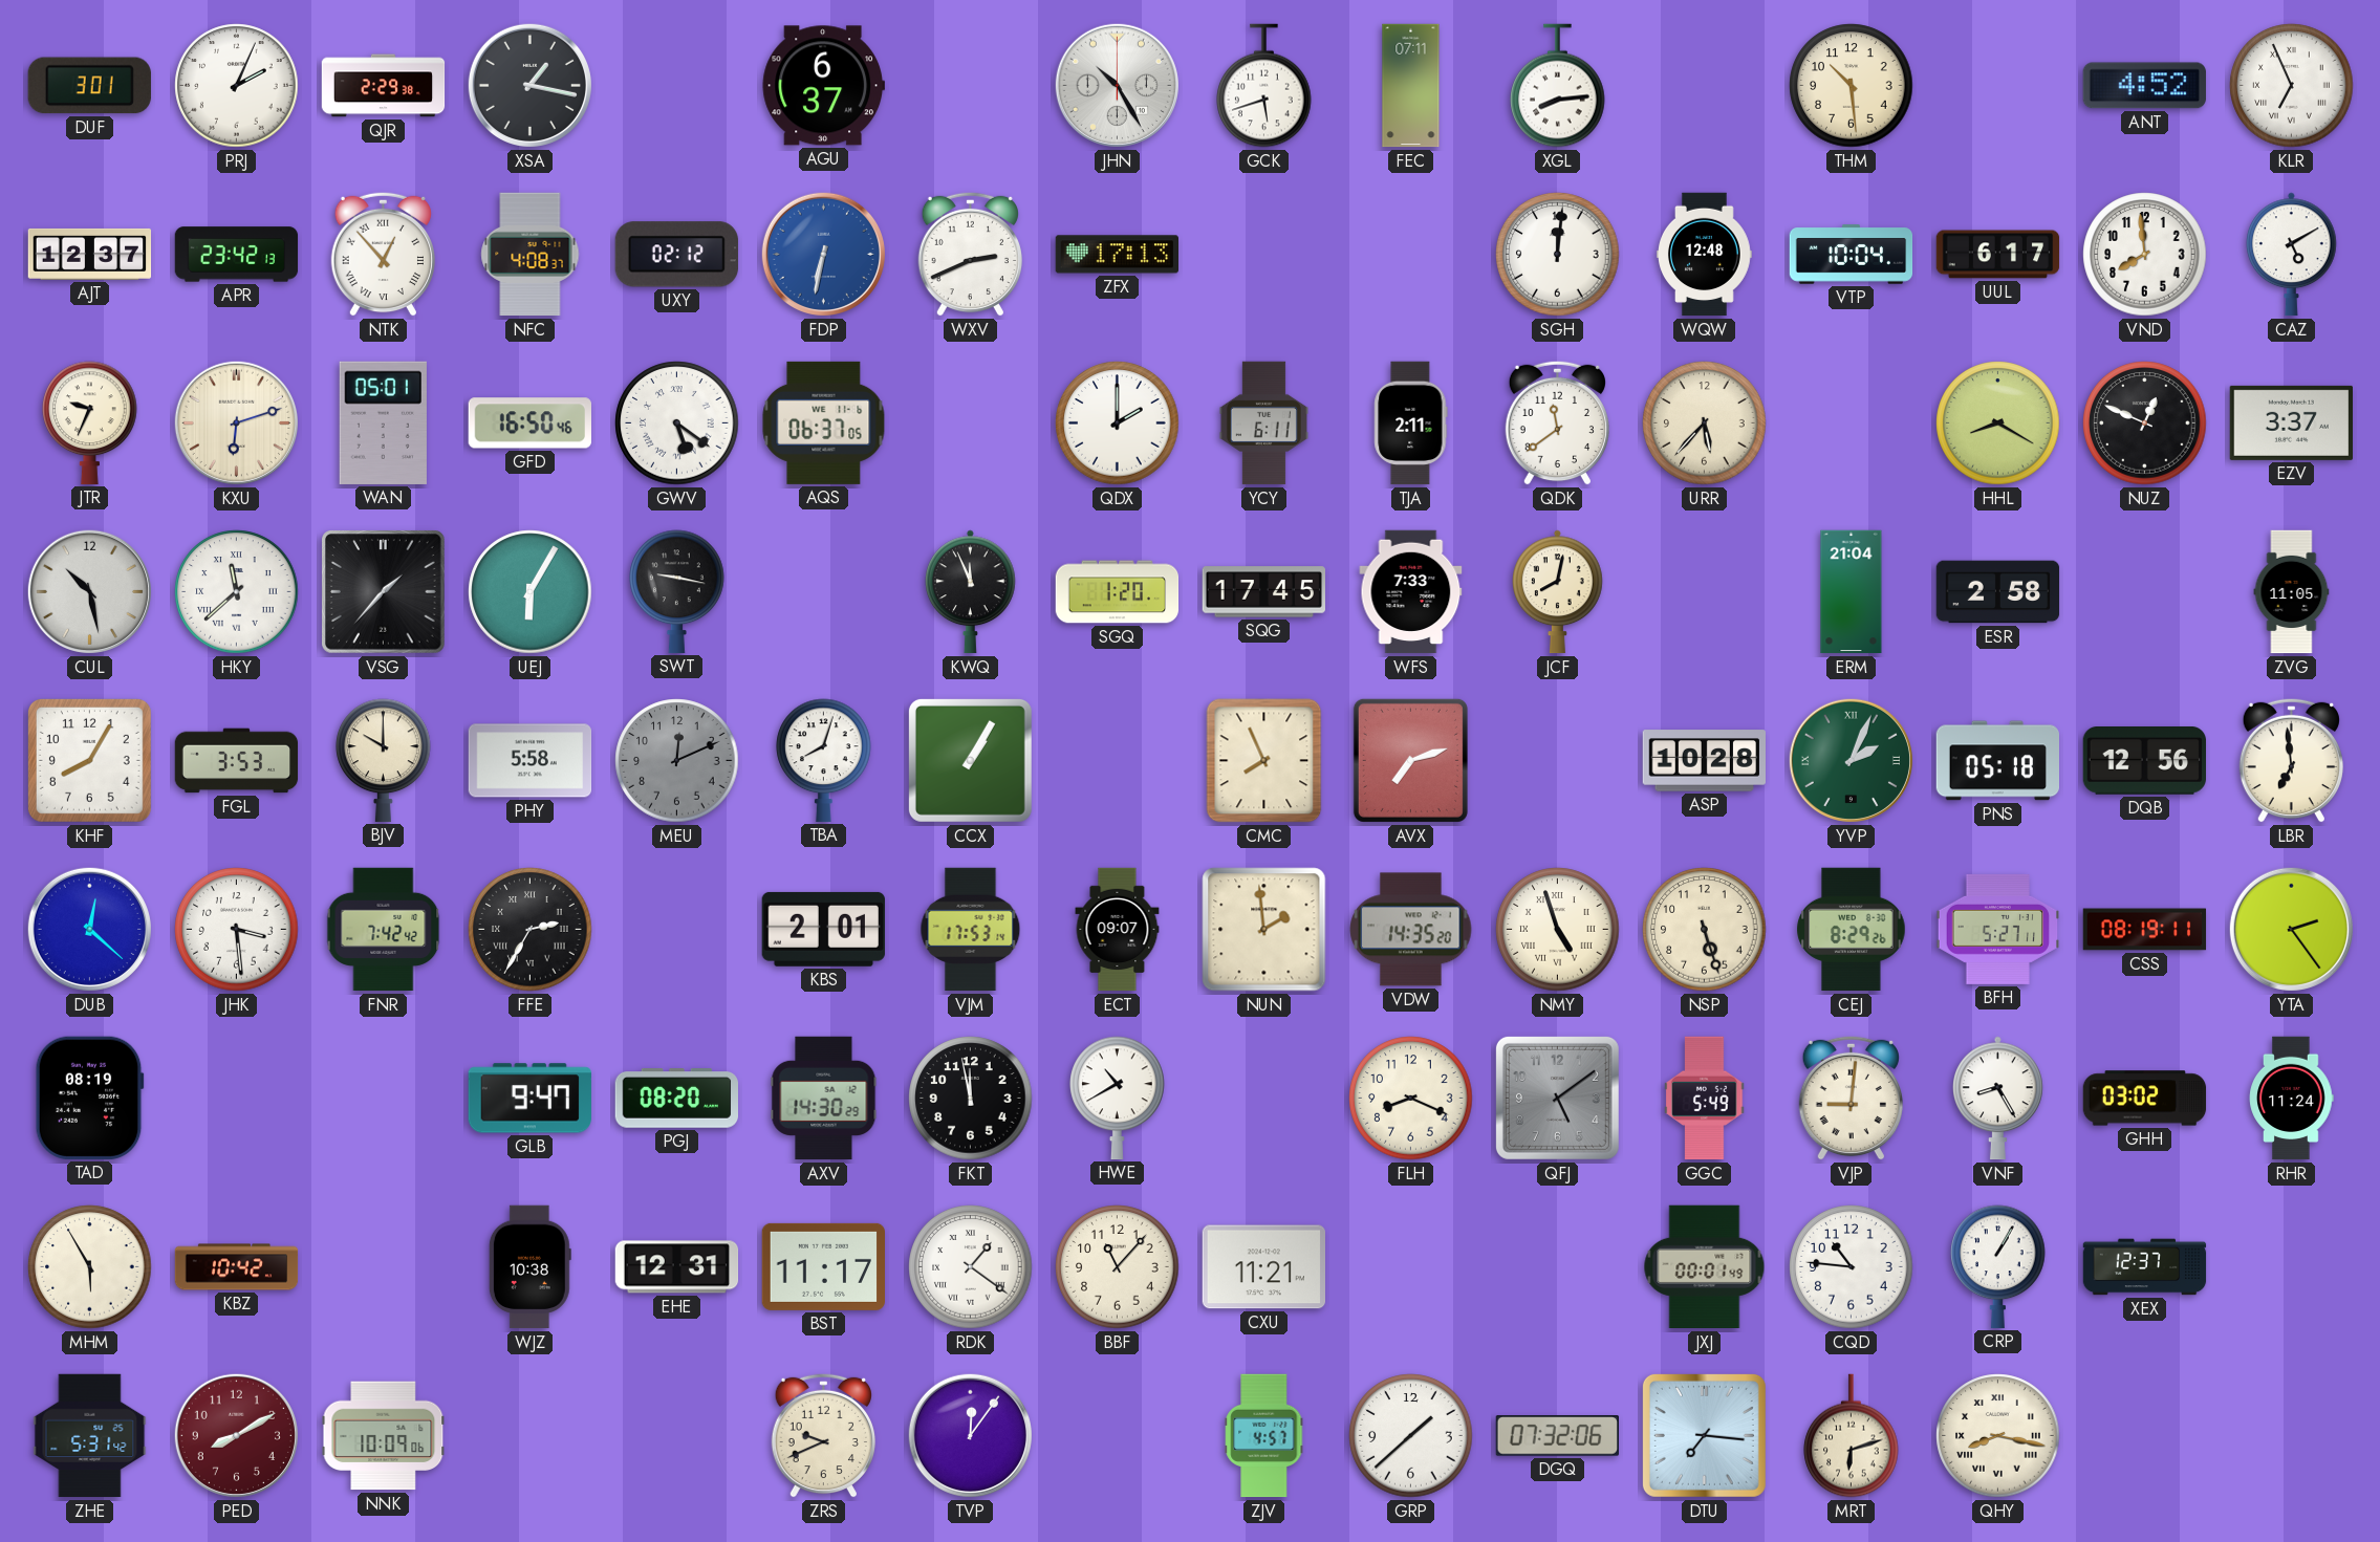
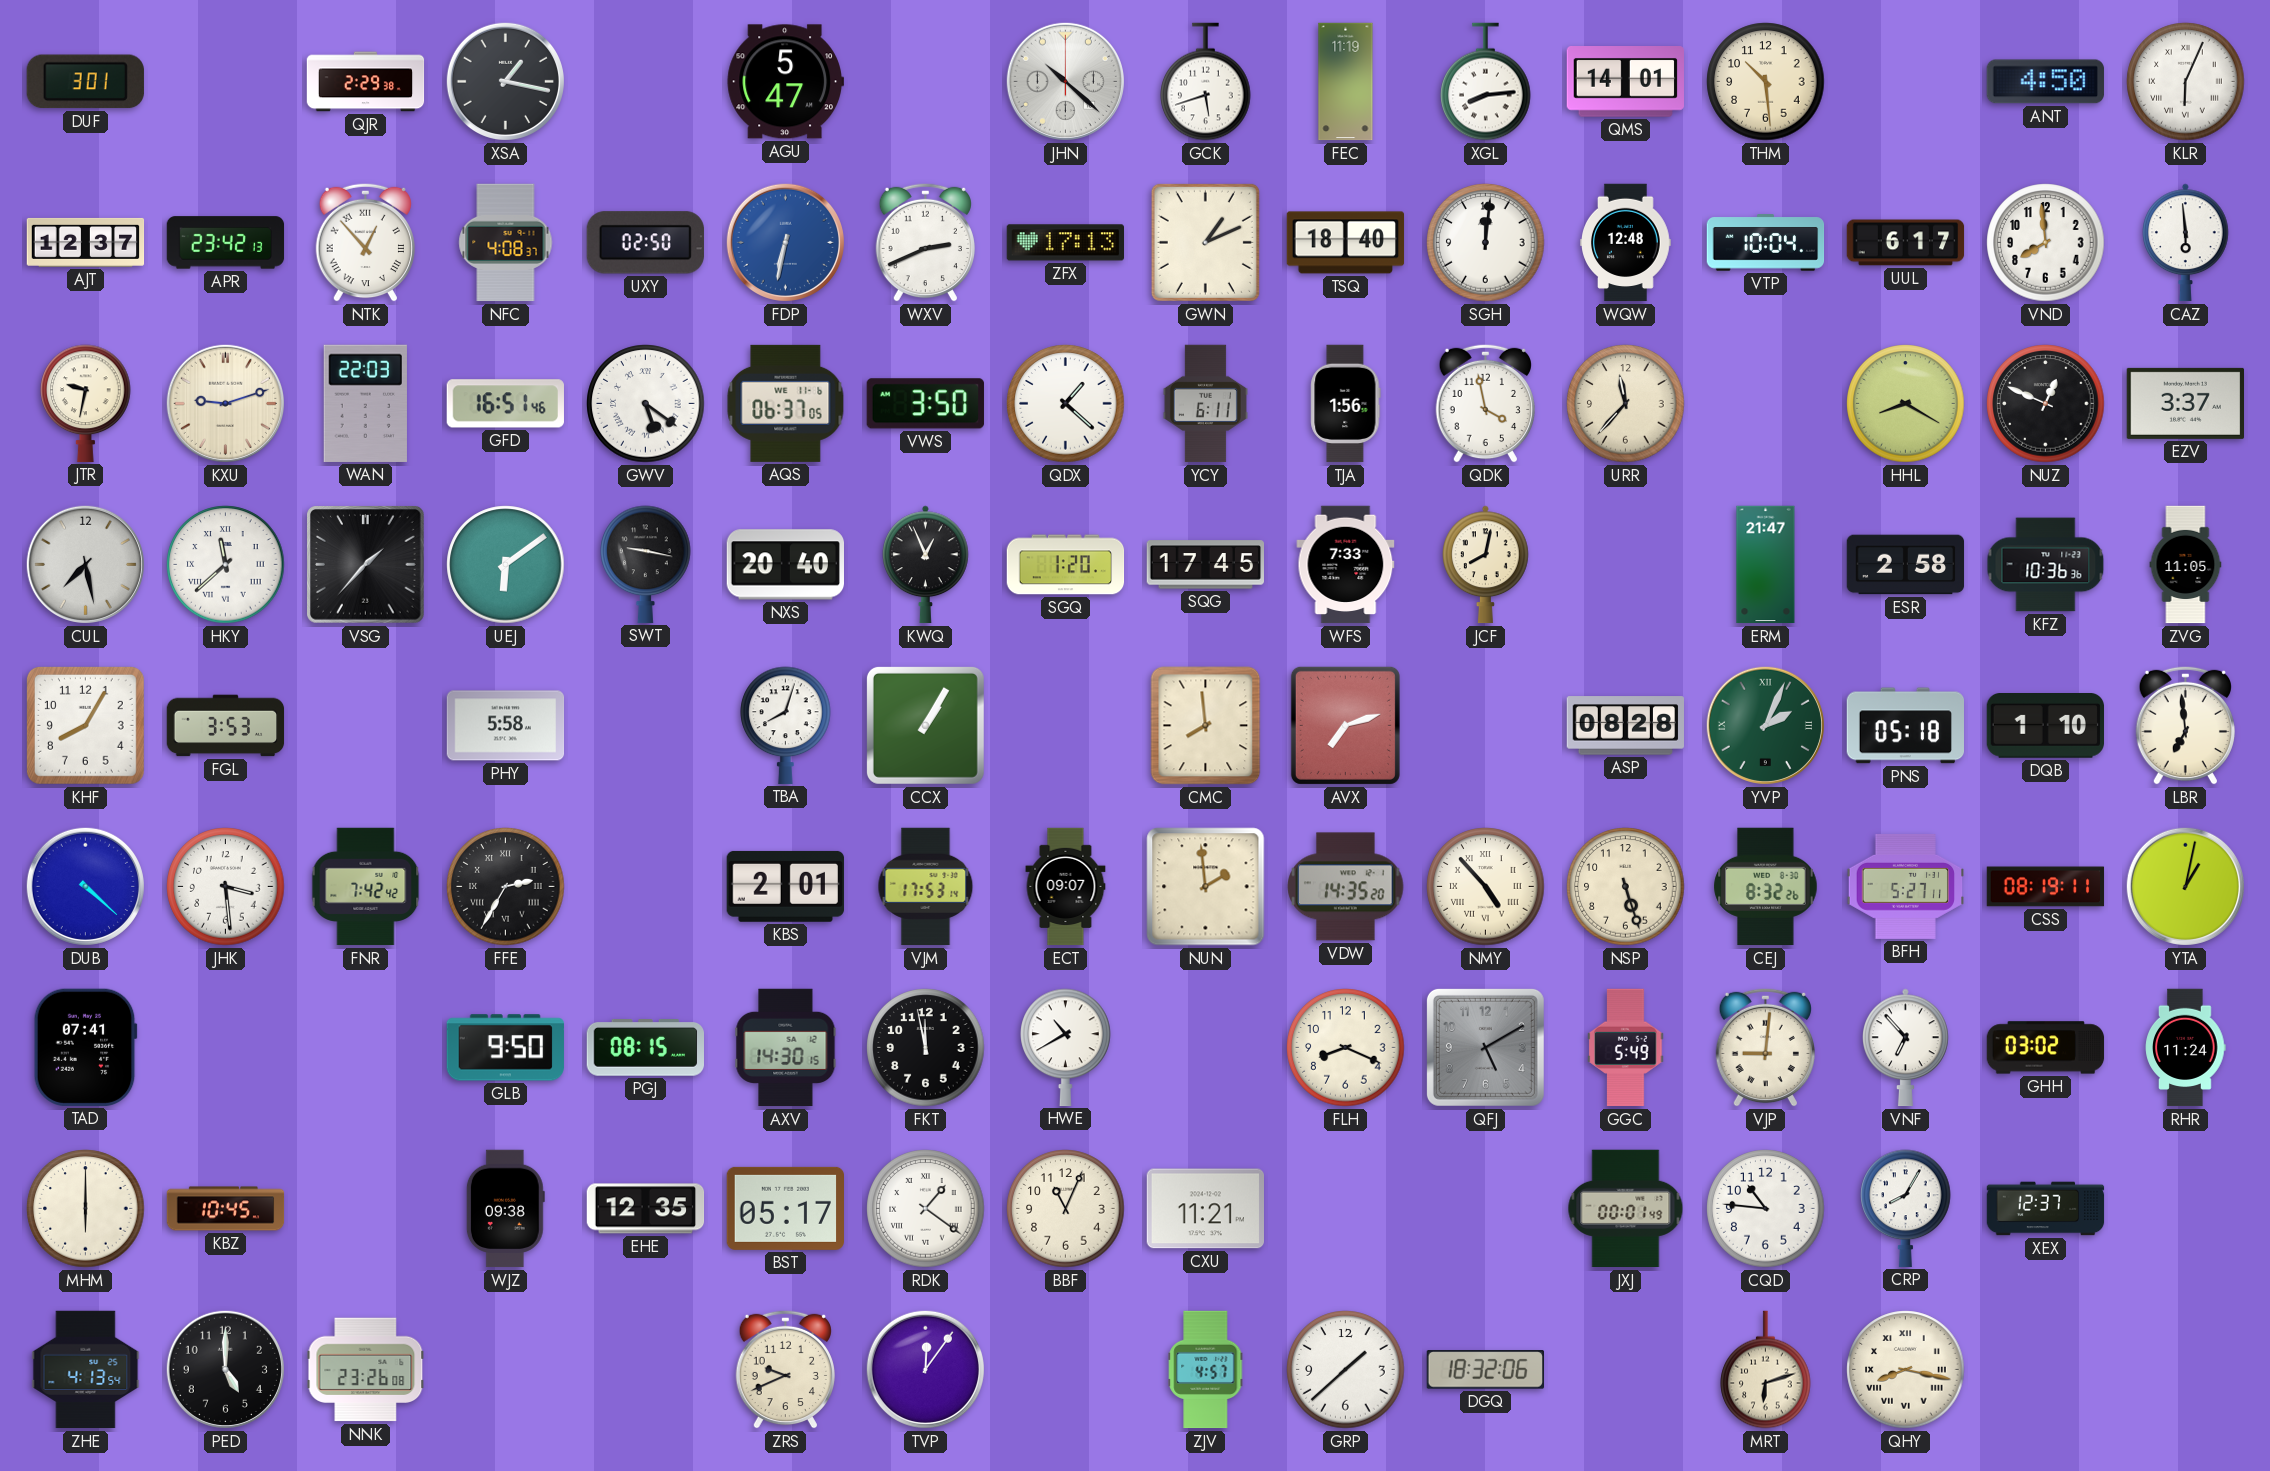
PRJ: 2:04 -> none (237, 86)
AGU: 6:37 -> 5:47 (785, 82)
JHN: 10:25 -> 10:22 (1065, 81)
FEC: 07:11 -> 11:19 (1346, 82)
QMS: none -> 14:01 (1625, 82)
ANT: 4:52 -> 4:50 (2045, 82)
KLR: 6:56 -> 6:04 (2186, 82)
UXY: 02:12 -> 02:50 (645, 243)
GWN: none -> 1:11 (1205, 242)
TSQ: none -> 18:40 (1346, 243)
CAZ: 5:10 -> 5:59 (2186, 243)
JTR: 9:34 -> 9:32 (86, 403)
KXU: 6:12 -> 9:12 (225, 403)
WAN: 05:01 -> 22:03 (365, 403)
GFD: 16:50 -> 16:51 (505, 404)
VWS: none -> 3:50 (925, 404)
QDX: 2:00 -> 1:22 (1066, 404)
TJA: 2:11 -> 1:56 (1346, 404)
QDK: 11:39 -> 3:58 (1485, 403)
URR: 5:37 -> 11:37 (1626, 404)
CUL: 10:28 -> 7:28 (85, 564)
UEJ: 6:05 -> 6:09 (506, 565)
NXS: none -> 20:40 (785, 565)
KWQ: 11:56 -> 12:56 (926, 565)
ERM: 21:04 -> 21:47 (1766, 565)
KFZ: none -> 10:36 (2046, 565)
BJV: 10:00 -> none (384, 760)
MEU: 12:11 -> none (677, 761)
CMC: 7:56 -> 7:59 (1206, 726)
ASP: 10:28 -> 08:28 (1626, 726)
DQB: 12:56 -> 1:10 (2045, 726)
DUB: 12:22 -> 4:22 (85, 886)
NMY: 4:57 -> 4:53 (1486, 887)
CEJ: 8:29 -> 8:32 (1766, 887)
YTA: 2:24 -> 1:02 (2185, 886)
TAD: 08:19 -> 07:41 (85, 1047)
GLB: 9:47 -> 9:50 (505, 1048)
PGJ: 08:20 -> 08:15 (645, 1048)
AXV: 14:30:29 -> 14:30:15 (786, 1048)
QFJ: 5:09 -> 5:10 (1485, 1047)
VNF: 8:25 -> 6:53 (1906, 1048)
MHM: 5:55 -> 6:00 (86, 1209)
KBZ: 10:42 -> 10:45 (226, 1209)
WJZ: 10:38 -> 09:38 (505, 1209)
EHE: 12:31 -> 12:35 (646, 1209)
BST: 11:17 -> 05:17 (785, 1208)
BBF: 11:07 -> 11:04 (1066, 1209)
CRP: 1:05 -> 8:05 (1906, 1208)
ZHE: 5:31 -> 4:13 (86, 1370)
PED: 8:10 -> 5:00 (225, 1369)
PED dial: burgundy -> black (225, 1369)
NNK: 10:09 -> 23:26 (366, 1370)
DGQ: 07:32 -> 18:32 (1485, 1370)
DTU: 7:16 -> none (1704, 1435)
